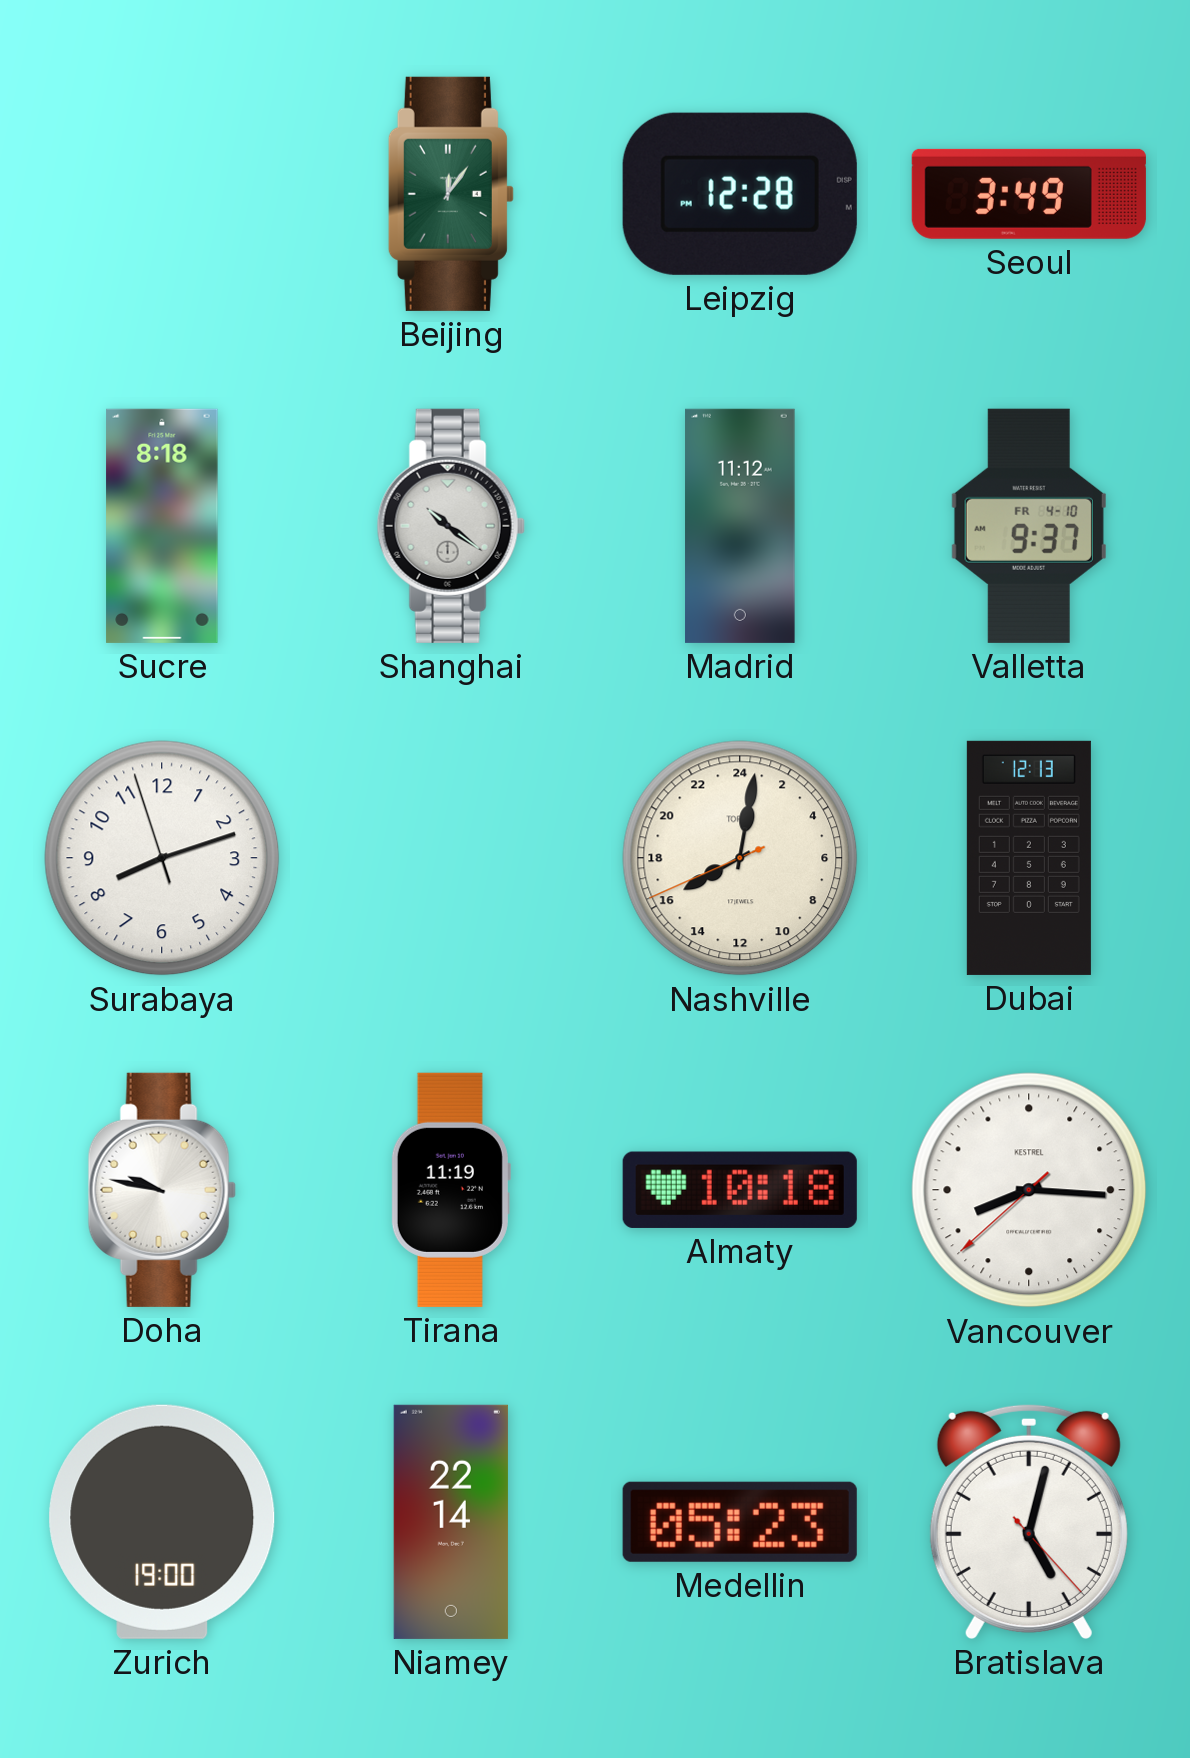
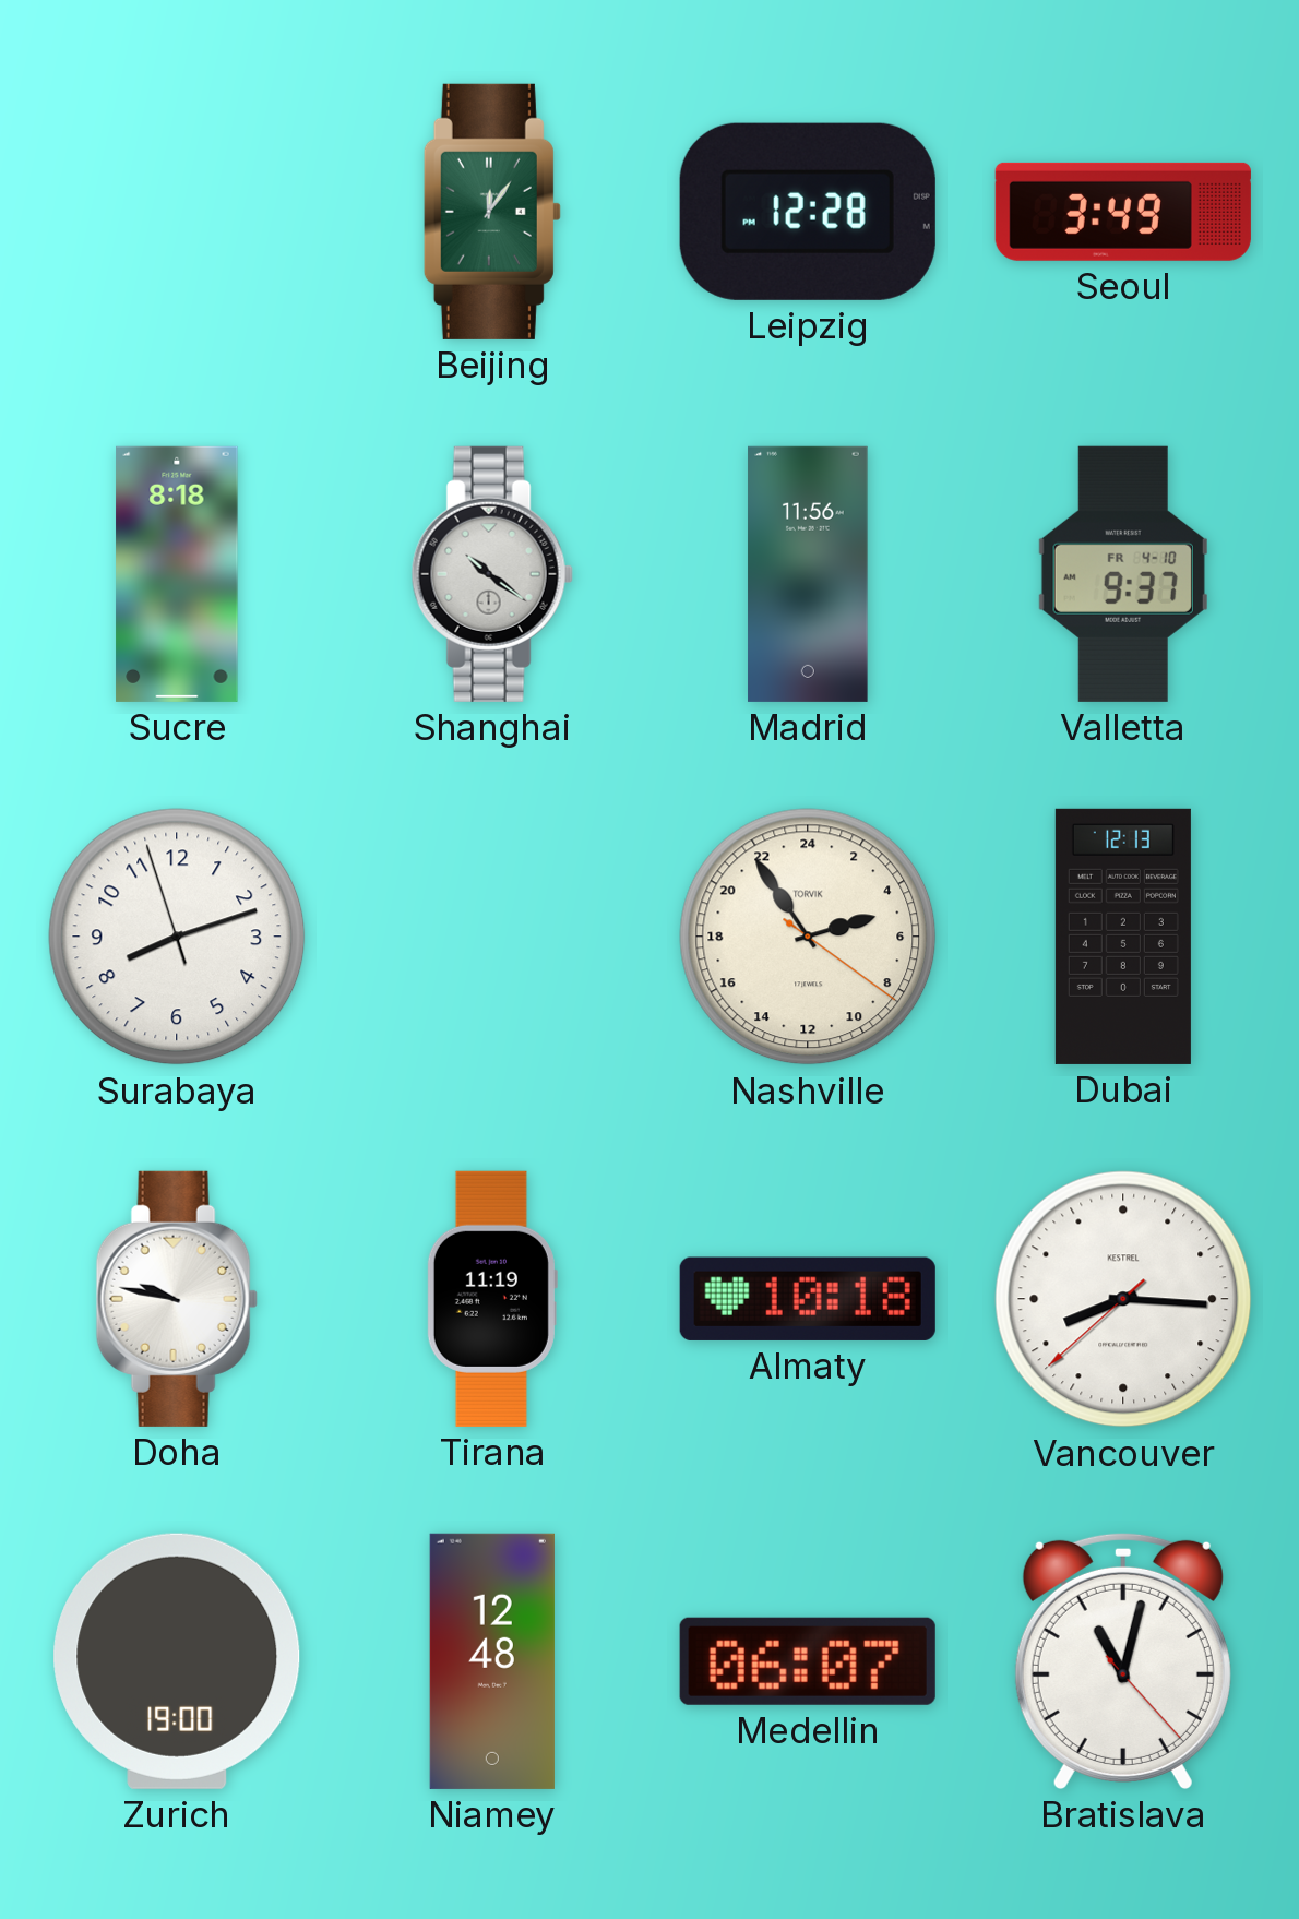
Madrid: 11:12 -> 11:56 (808, 574)
Nashville: 16:01 -> 4:54 (808, 937)
Niamey: 22:14 -> 12:48 (492, 1661)
Medellin: 05:23 -> 06:07 (808, 1661)
Bratislava: 5:02 -> 11:02 (1123, 1660)
